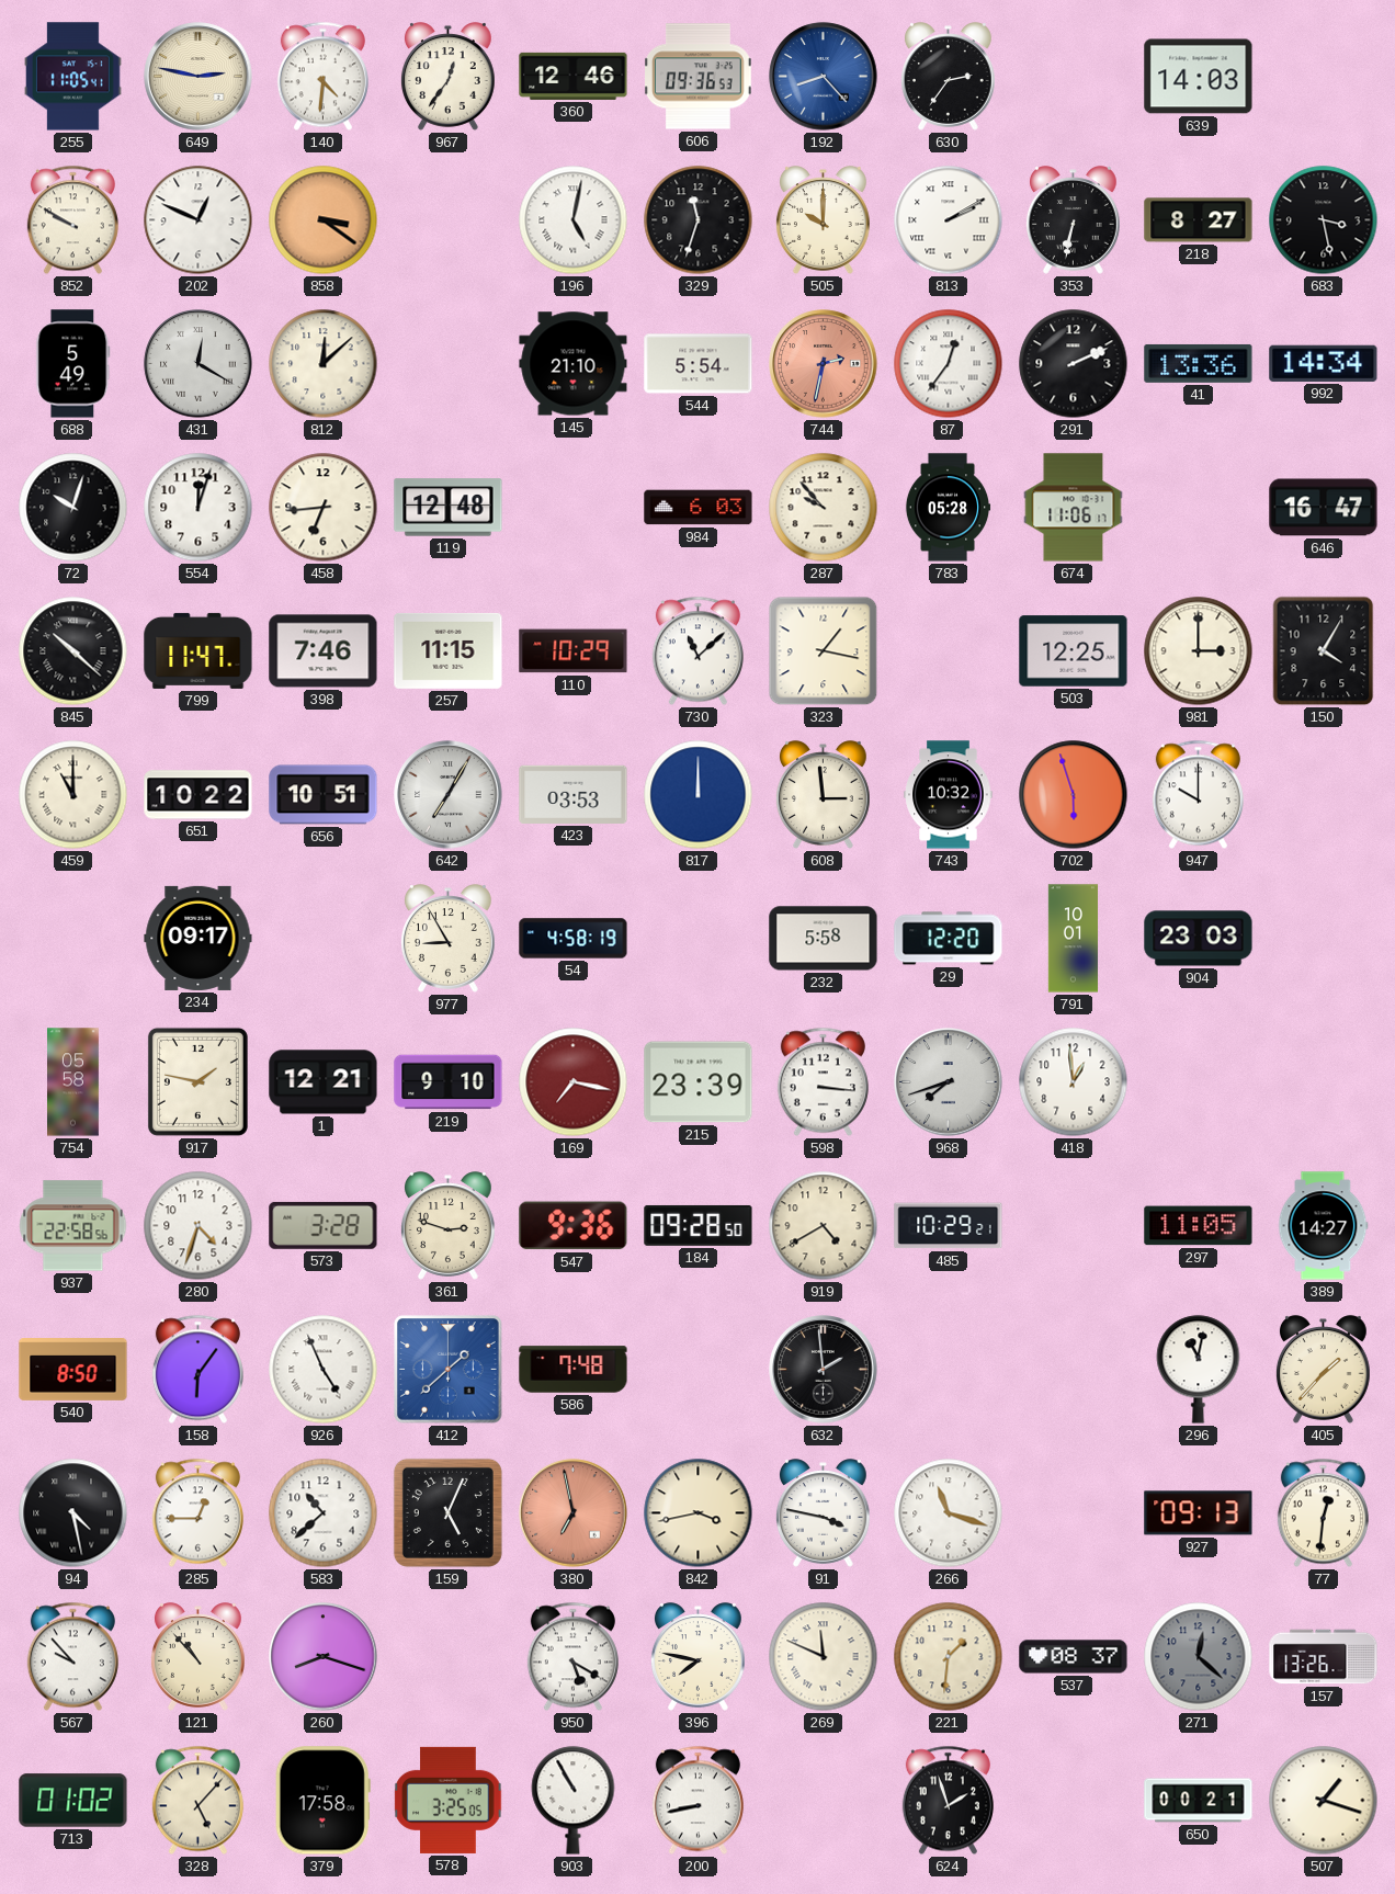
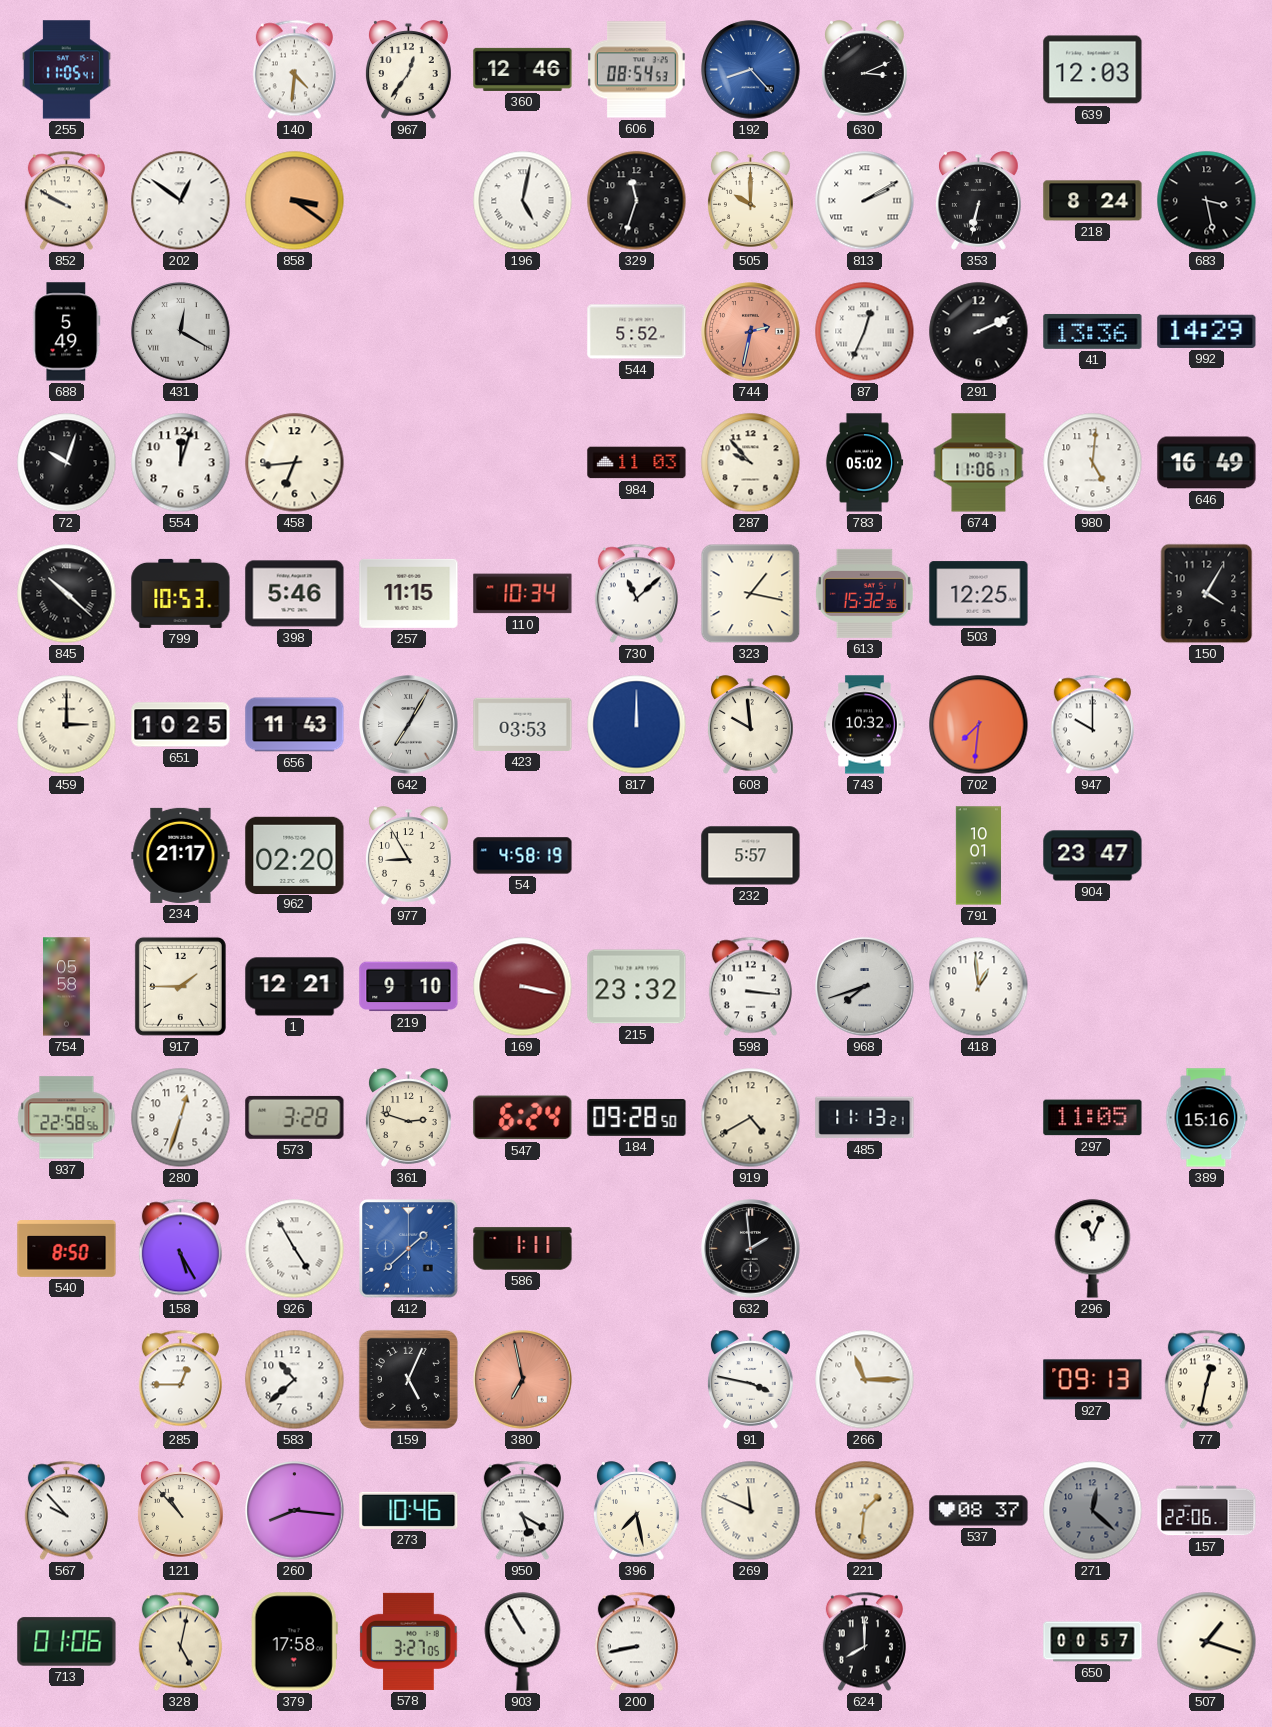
649: 2:47 -> none (199, 77)
606: 09:36 -> 08:54 (636, 70)
630: 2:36 -> 3:11 (865, 70)
639: 14:03 -> 12:03 (1093, 70)
202: 12:49 -> 12:51 (181, 201)
218: 8:27 -> 8:24 (1093, 201)
812: 12:08 -> none (324, 364)
145: 21:10 -> none (574, 364)
544: 5:54 -> 5:52 (637, 332)
87: 12:36 -> 12:34 (865, 332)
992: 14:34 -> 14:29 (1207, 331)
119: 12:48 -> none (449, 508)
984: 6:03 -> 11:03 (637, 463)
783: 05:28 -> 05:02 (864, 463)
980: none -> 5:01 (1093, 463)
646: 16:47 -> 16:49 (1207, 463)
799: 11:47 -> 10:53 (181, 593)
398: 7:46 -> 5:46 (295, 594)
110: 10:29 -> 10:34 (523, 594)
613: none -> 15:32 (864, 593)
981: 3:00 -> none (1199, 651)
459: 11:00 -> 3:00 (67, 725)
651: 10:22 -> 10:25 (181, 725)
656: 10:51 -> 11:43 (295, 725)
608: 2:59 -> 9:59 (751, 725)
702: 5:57 -> 7:31 (979, 725)
234: 09:17 -> 21:17 (181, 855)
962: none -> 02:20 (295, 855)
232: 5:58 -> 5:57 (751, 856)
29: 12:20 -> none (949, 939)
904: 23:03 -> 23:47 (1093, 856)
917: 1:47 -> 1:45 (180, 986)
169: 7:17 -> 3:17 (523, 987)
215: 23:39 -> 23:32 (637, 987)
280: 4:33 -> 12:33 (181, 1118)
547: 9:36 -> 6:24 (523, 1118)
485: 10:29 -> 11:13 (865, 1118)
389: 14:27 -> 15:16 (1206, 1118)
158: 6:06 -> 5:25 (180, 1249)
926: 4:56 -> 4:55 (295, 1249)
586: 7:48 -> 1:11 (523, 1249)
296: 11:02 -> 11:04 (1093, 1249)
405: 1:37 -> none (1324, 1370)
94: 4:28 -> none (73, 1513)
842: 3:43 -> none (699, 1513)
266: 11:18 -> 11:15 (865, 1380)
77: 12:31 -> 12:32 (1206, 1380)
260: 8:18 -> 8:16 (295, 1511)
273: none -> 10:46 (409, 1510)
396: 7:47 -> 7:28 (637, 1511)
157: 13:26 -> 22:06 (1207, 1511)
713: 01:02 -> 01:06 (67, 1642)
328: 5:07 -> 5:02 (180, 1642)
578: 3:25 -> 3:27 (409, 1641)
624: 1:57 -> 8:00 (864, 1642)
650: 00:21 -> 00:57 (1093, 1642)
